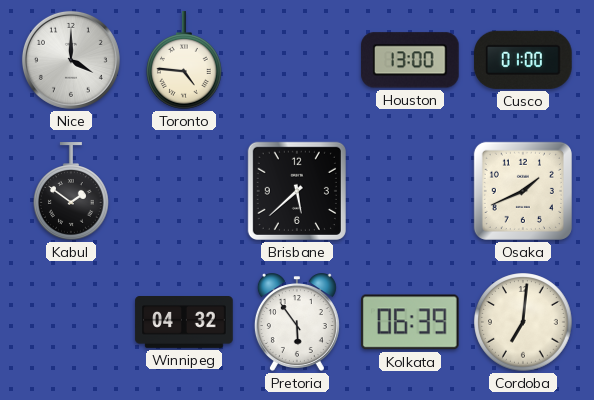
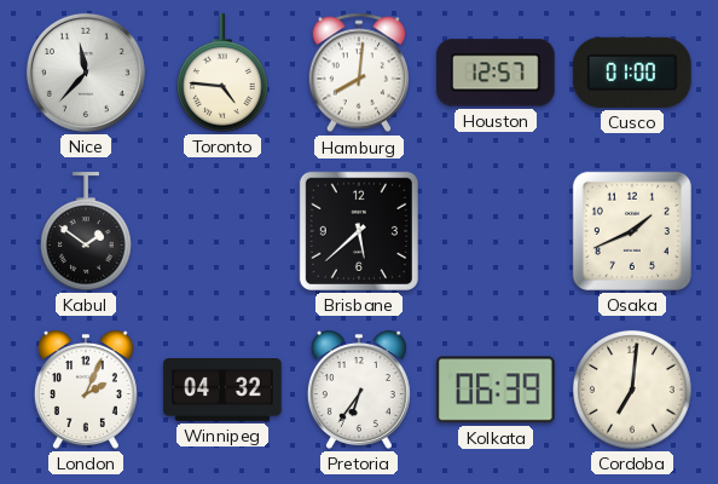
Nice: 4:00 -> 11:37 (86, 73)
Hamburg: none -> 8:01 (358, 73)
Houston: 13:00 -> 12:57 (496, 73)
London: none -> 2:04 (86, 390)
Pretoria: 5:54 -> 6:36 (359, 390)
